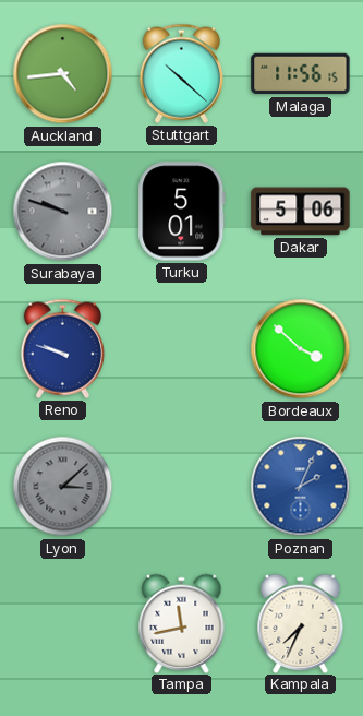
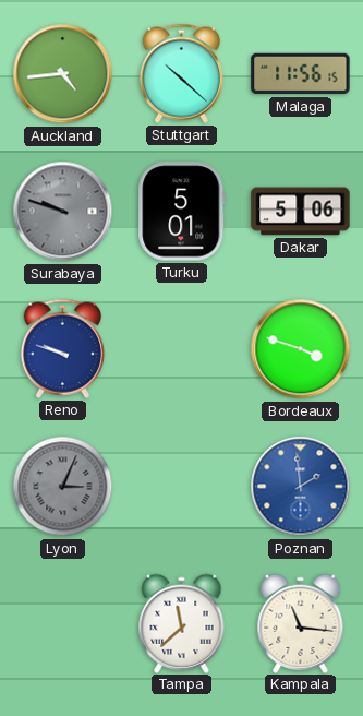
Bordeaux: 3:52 -> 3:48 (301, 349)
Lyon: 3:08 -> 3:04 (63, 487)
Poznan: 2:04 -> 1:59 (301, 487)
Tampa: 11:43 -> 11:38 (182, 623)
Kampala: 7:34 -> 11:16 (301, 623)
